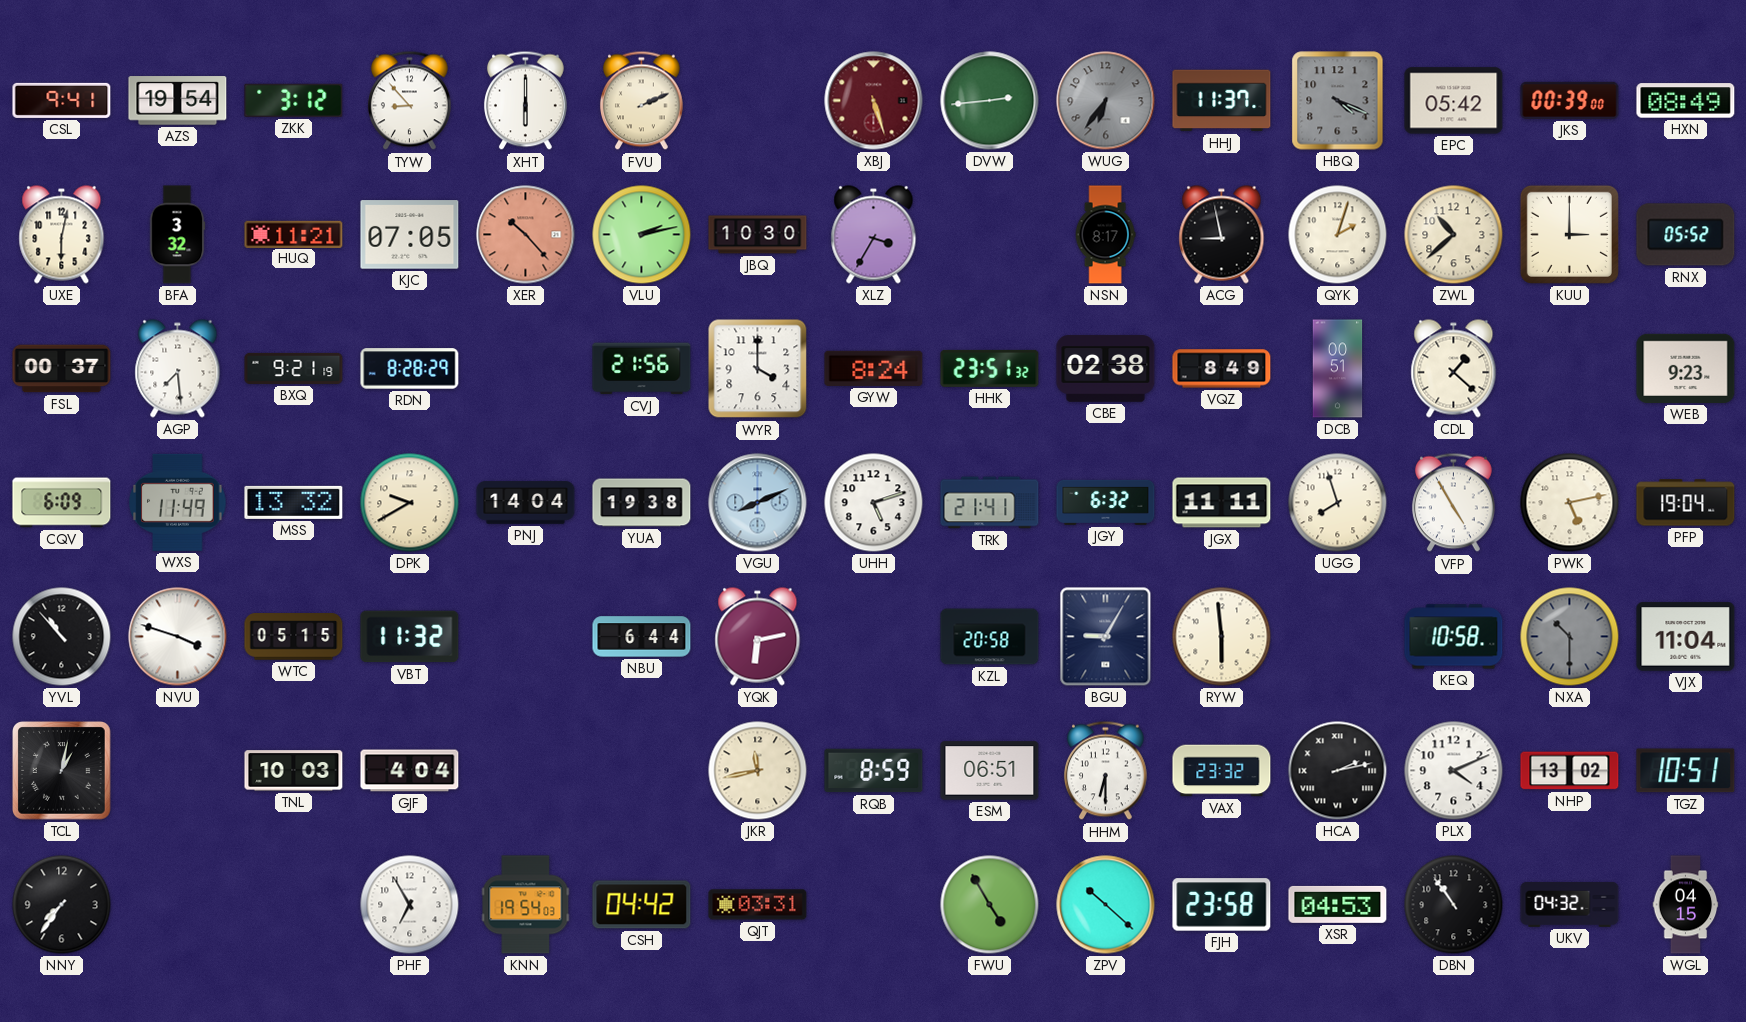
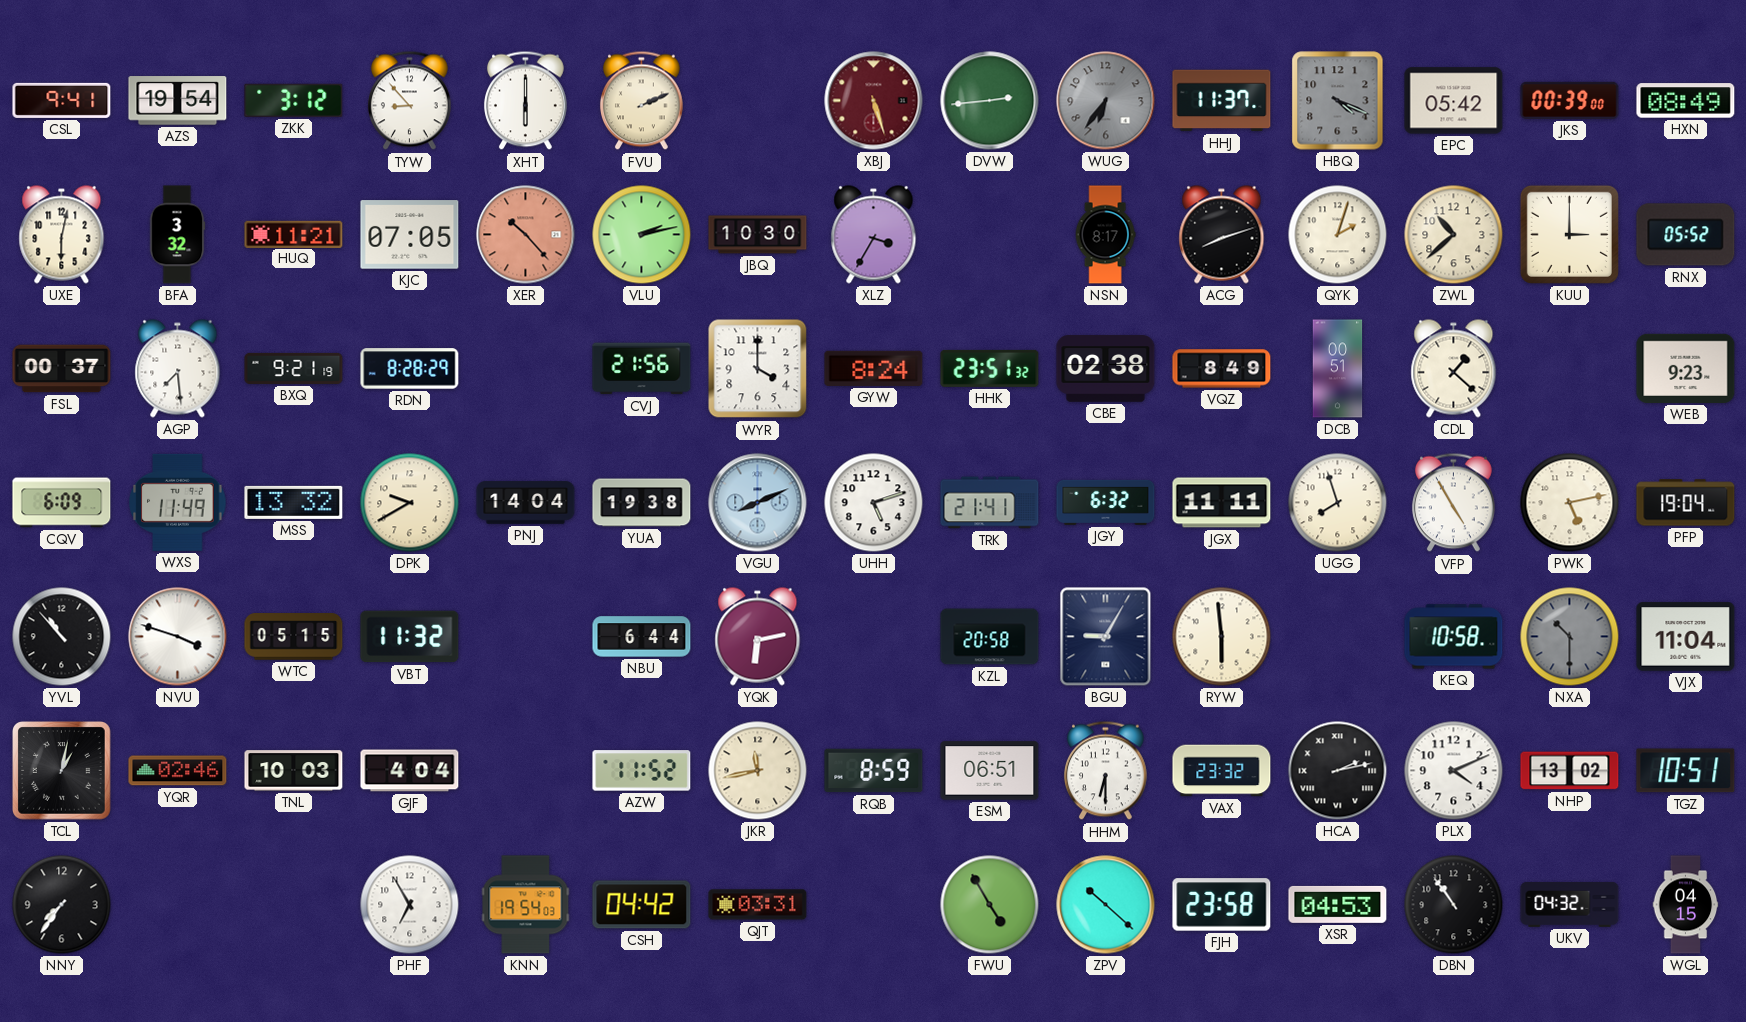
ACG: 8:58 -> 8:12 (1222, 235)
YQR: none -> 02:46 (178, 771)
AZW: none -> 11:52 (642, 771)
